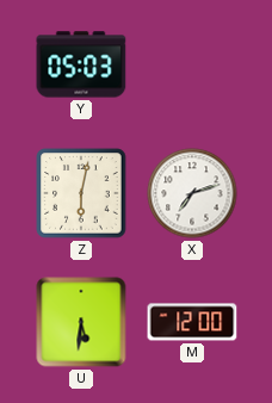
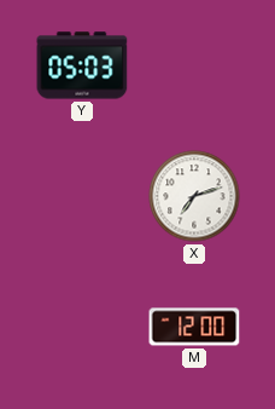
Z: 6:02 -> none (81, 193)
U: 5:31 -> none (81, 322)
